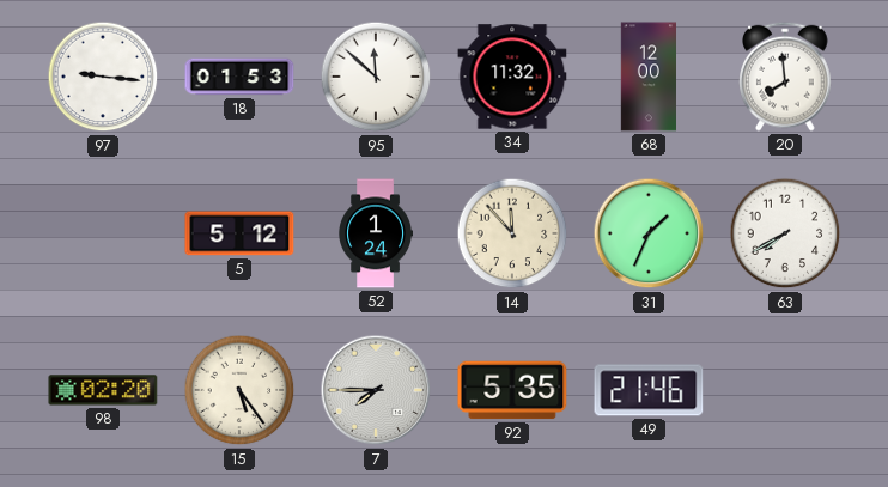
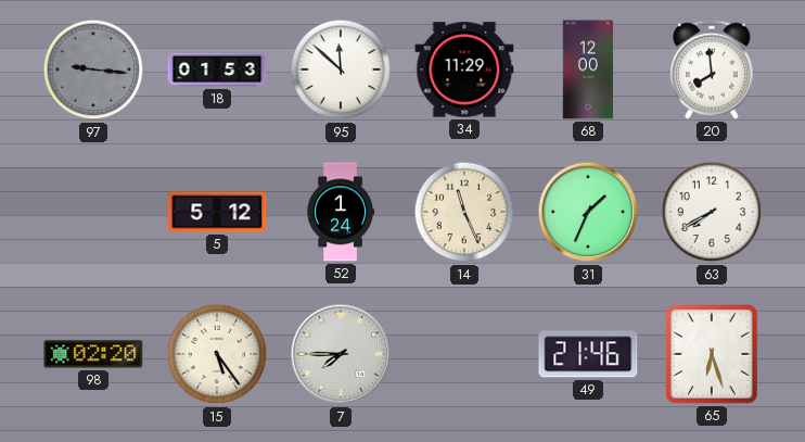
97 dial: white -> grey (93, 70)
34: 11:32 -> 11:29 (464, 70)
14: 11:53 -> 11:26 (464, 212)
92: 5:35 -> none (512, 390)
65: none -> 6:27 (713, 355)
